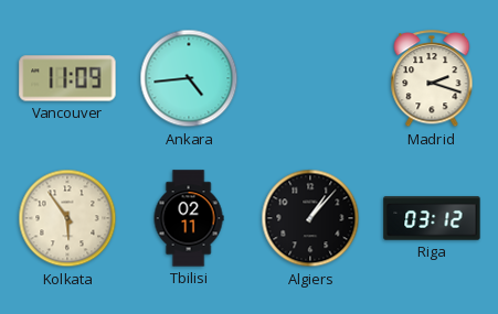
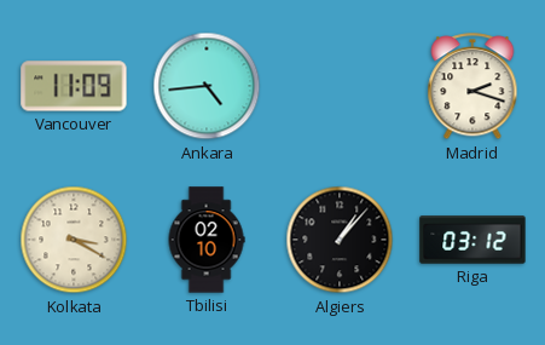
Kolkata: 5:54 -> 3:20 (74, 240)
Tbilisi: 02:11 -> 02:10 (207, 240)
